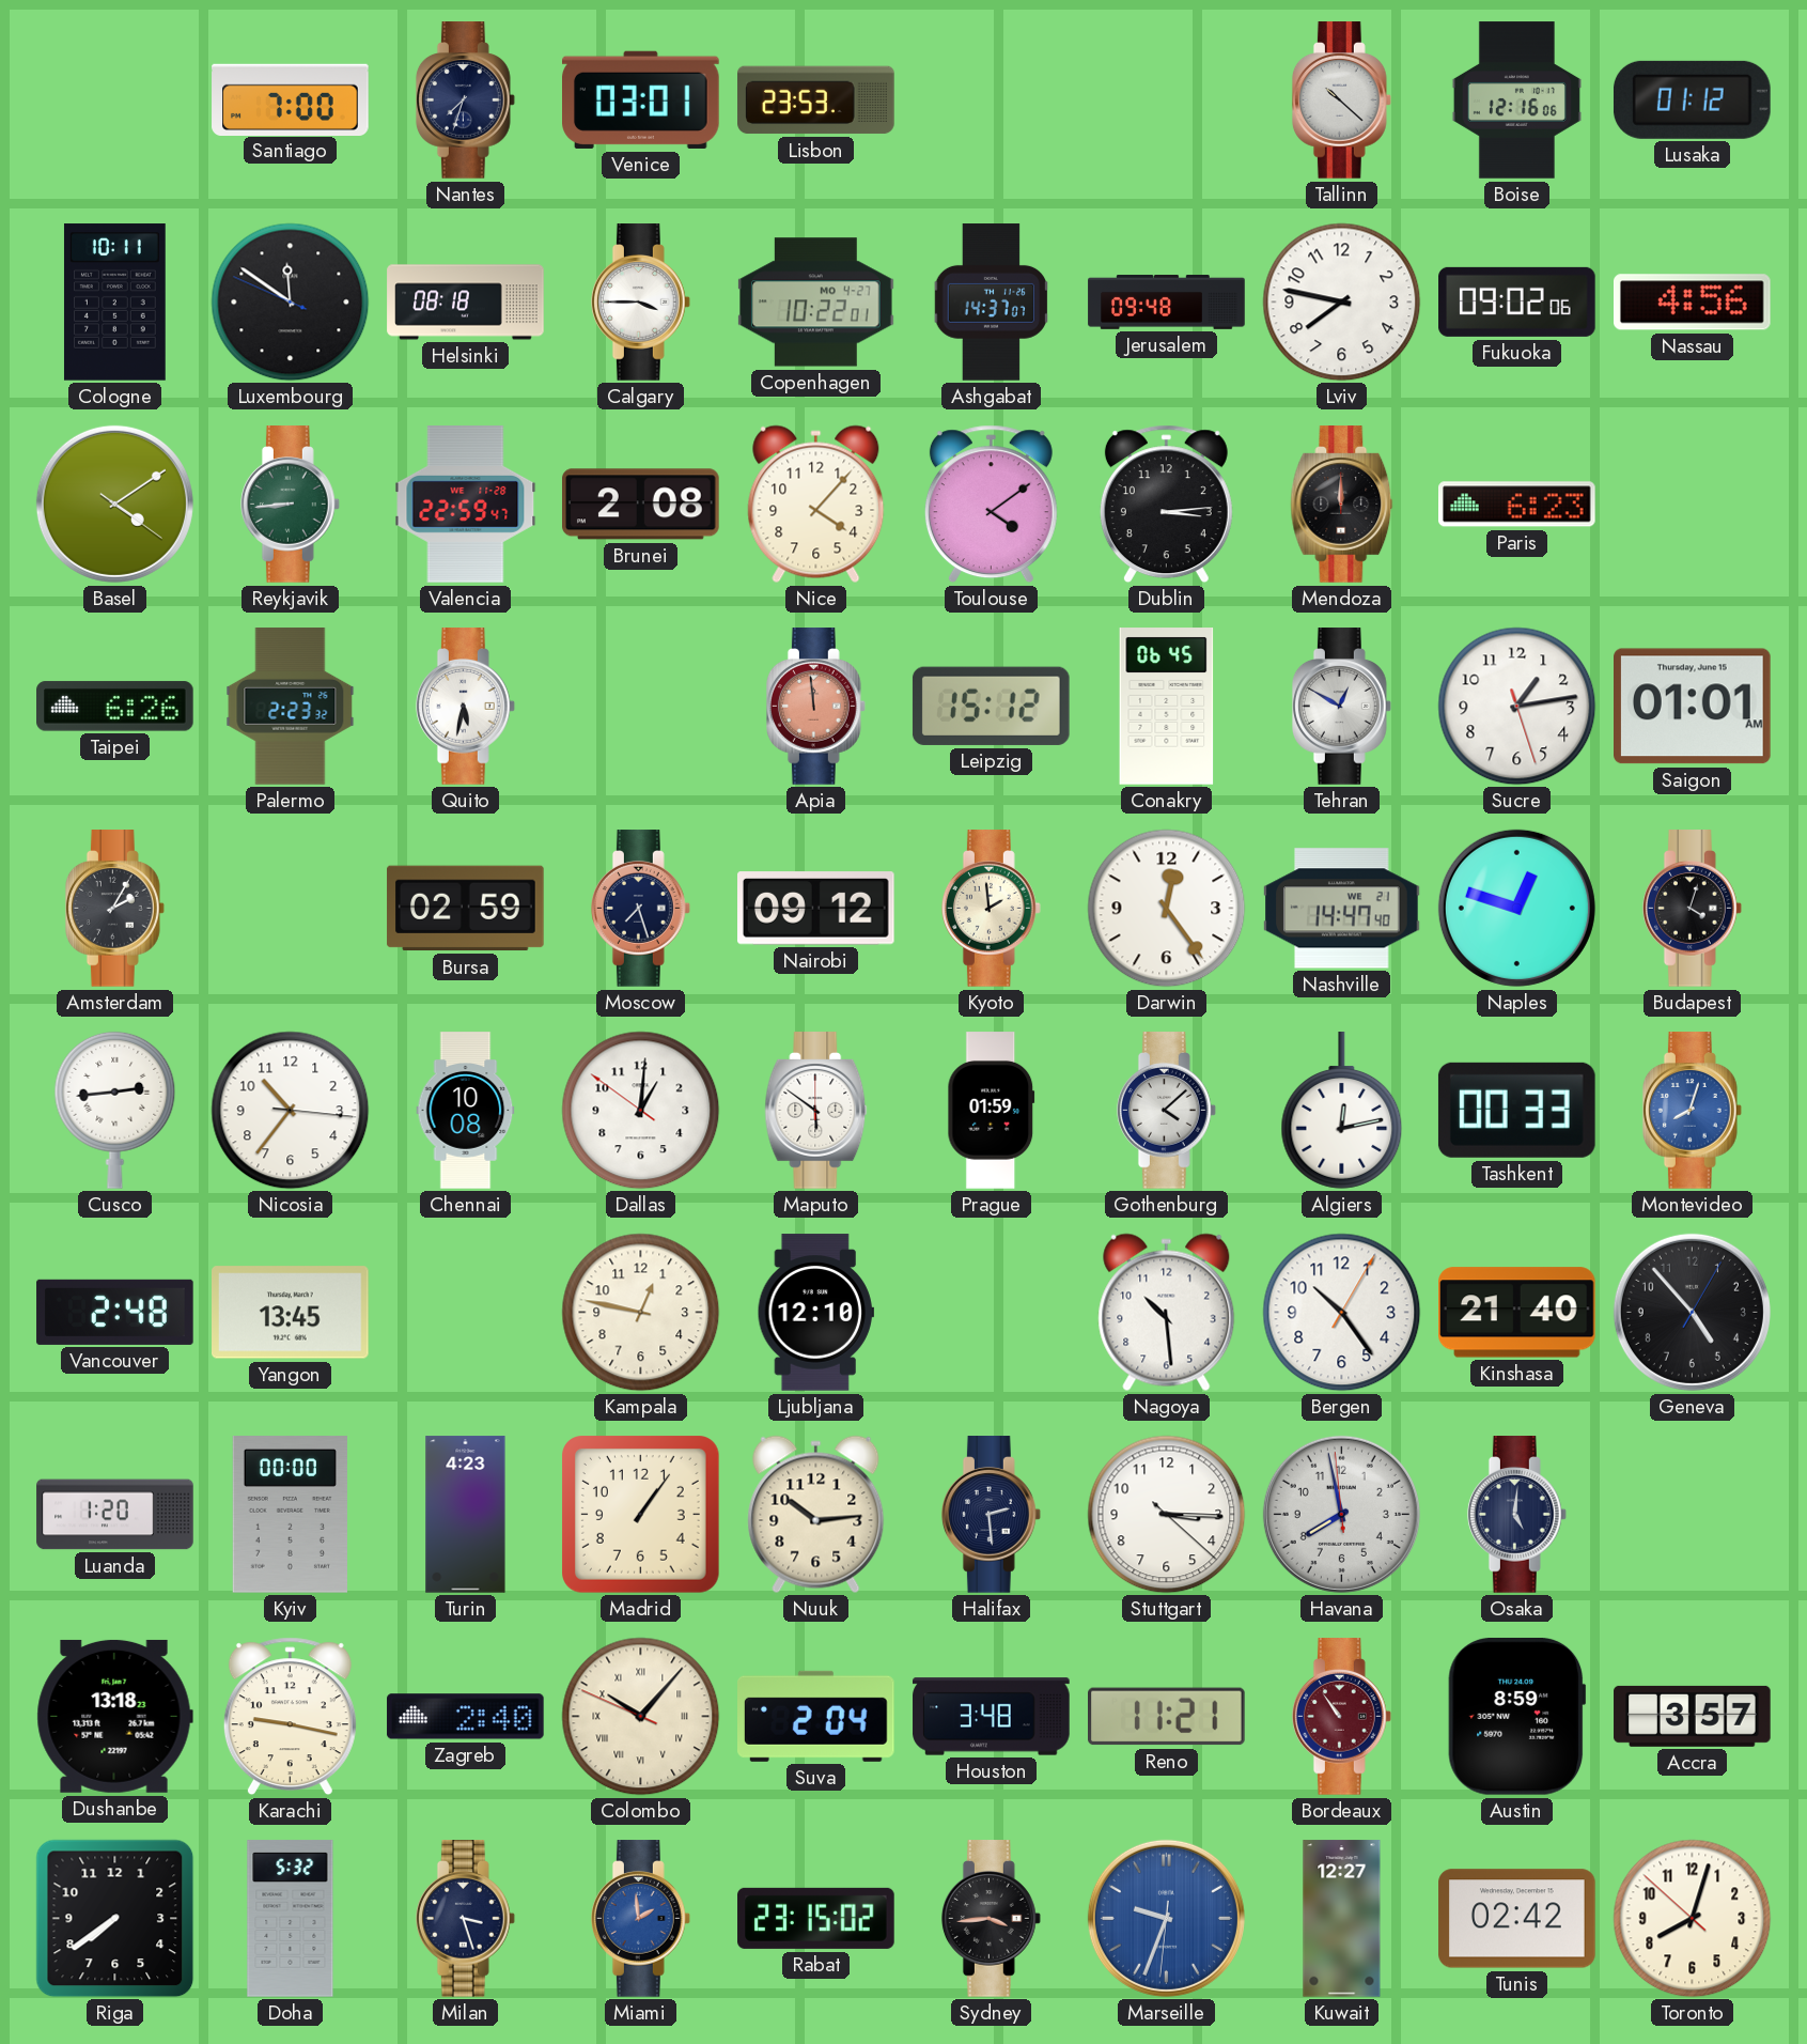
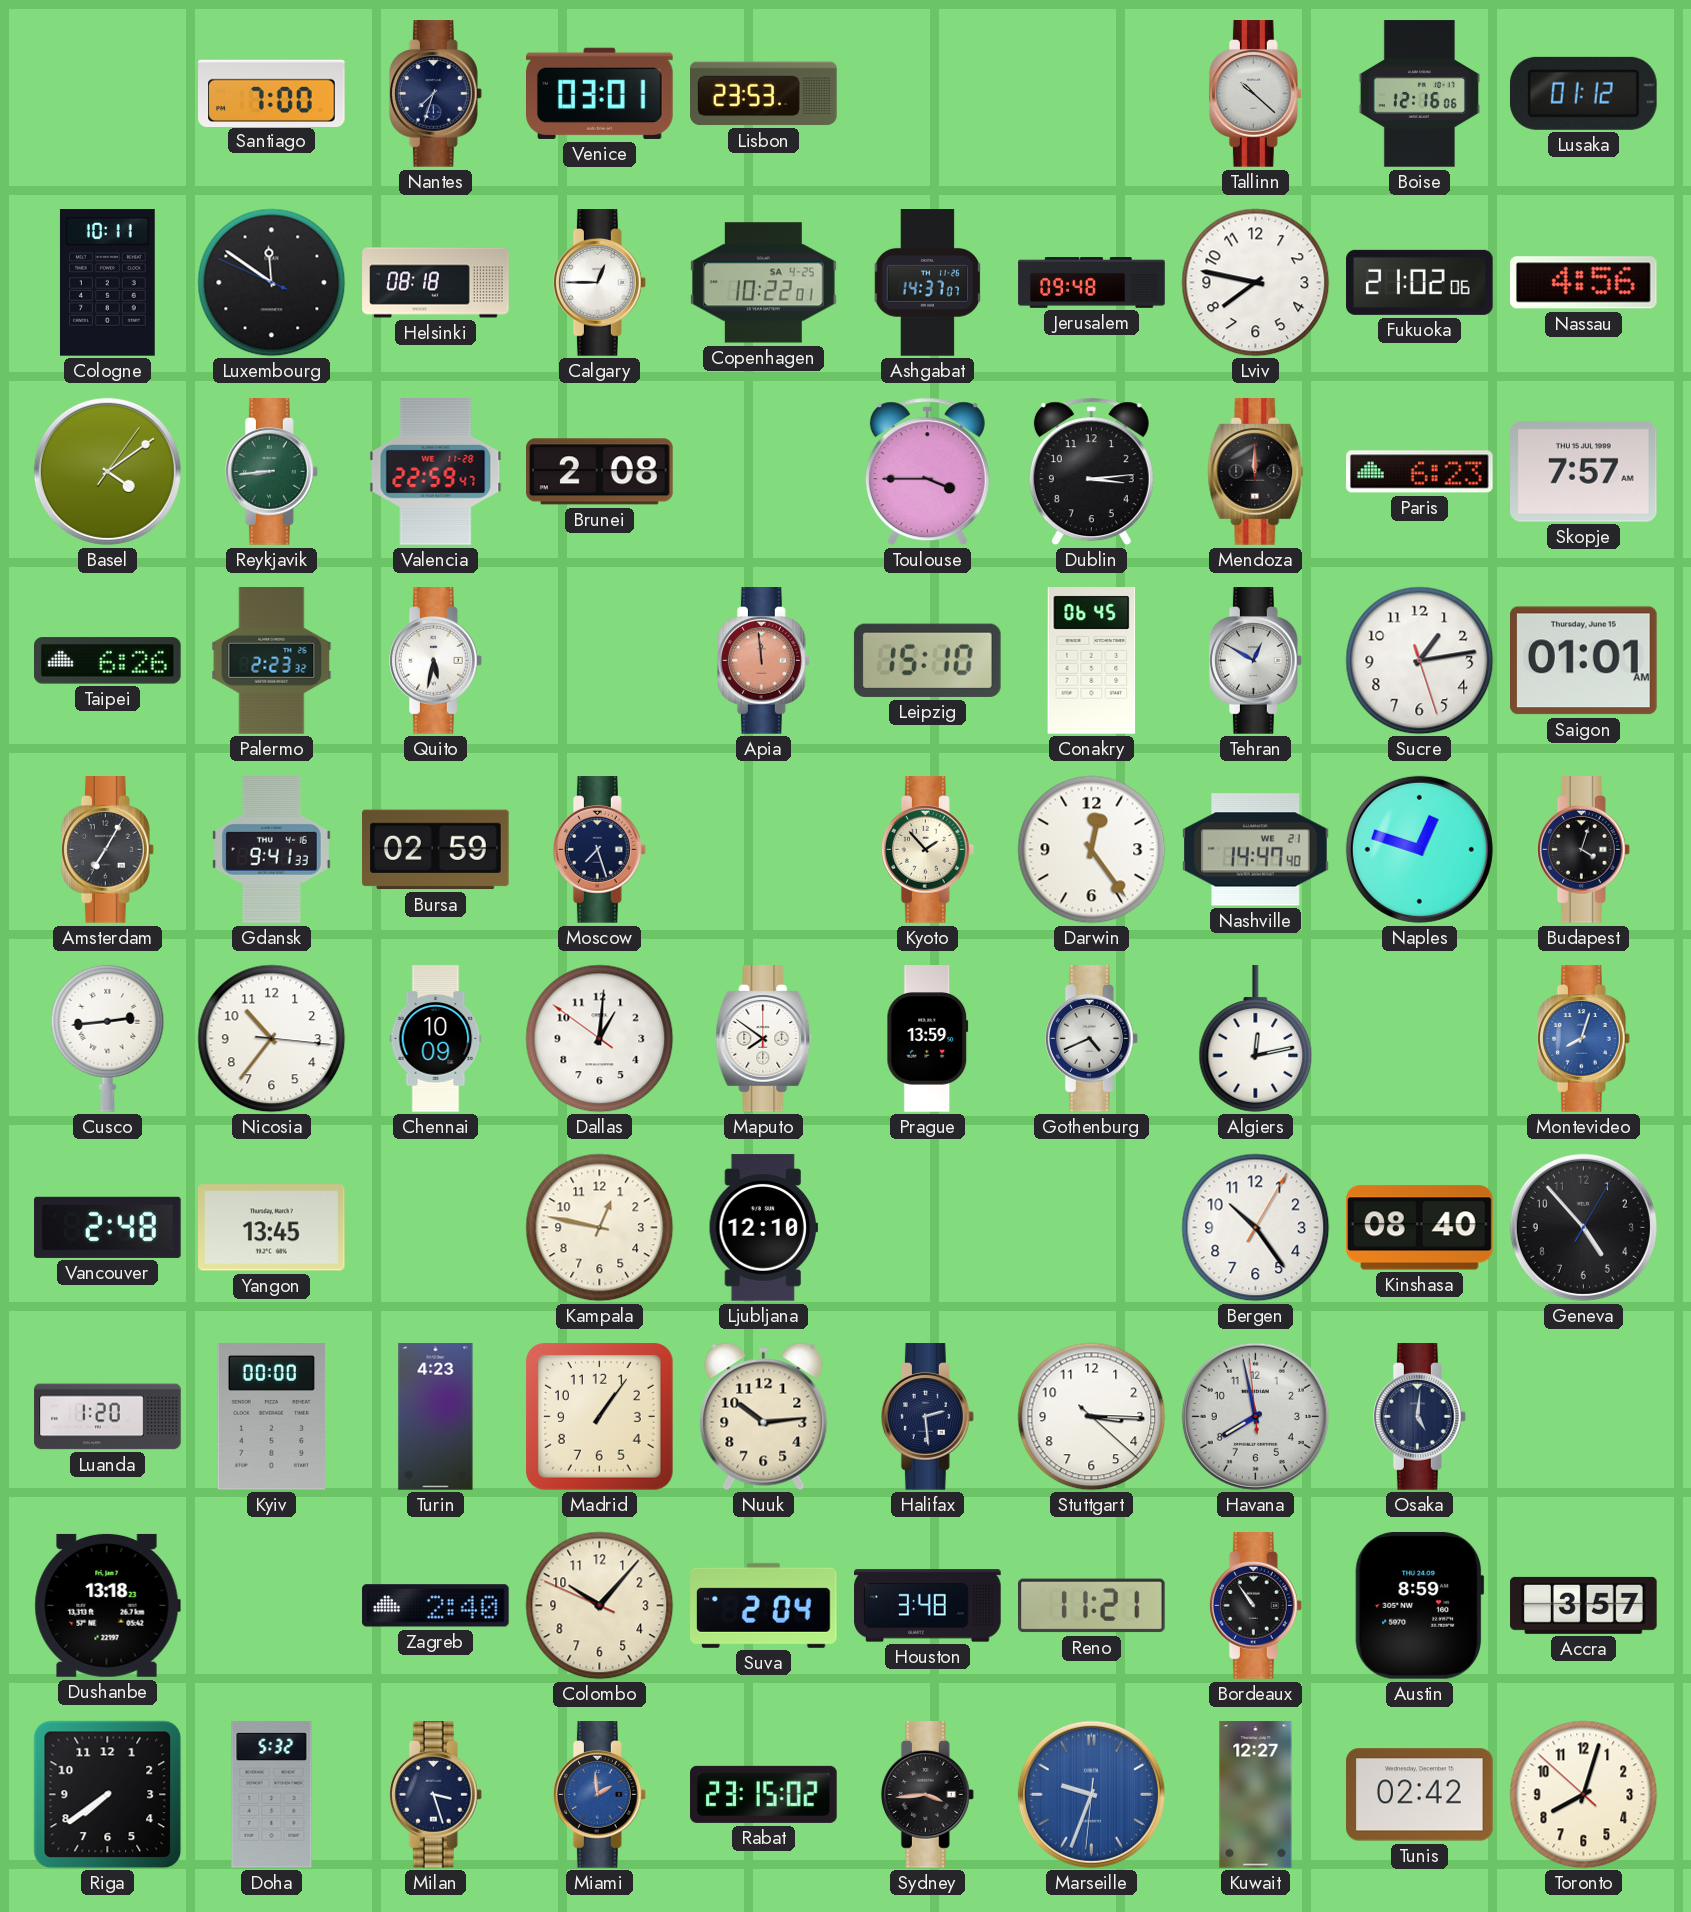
Calgary: 3:45 -> 12:45 (599, 283)
Copenhagen date: MO 4-27 -> SA 4-25 (764, 283)
Fukuoka: 09:02 -> 21:02 (1420, 282)
Basel: 4:09:21 -> 4:09:06 (107, 471)
Nice: 4:07 -> none (816, 505)
Toulouse: 4:09 -> 3:45 (927, 472)
Skopje: none -> 7:57 (1584, 471)
Leipzig: 15:12 -> 15:10 (927, 660)
Amsterdam: 2:05 -> 7:05 (107, 850)
Gdansk: none -> 9:41 (272, 850)
Nairobi: 09:12 -> none (816, 909)
Kyoto: 1:59 -> 1:53 (927, 850)
Chennai: 10:08 -> 10:09 (436, 1039)
Maputo: 5:51 -> 7:51 (764, 1039)
Prague: 01:59 -> 13:59 (928, 1039)
Gothenburg: 4:08 -> 4:41 (1091, 1039)
Tashkent: 00:33 -> none (1516, 1110)
Nagoya: 10:29 -> none (1167, 1313)
Kinshasa: 21:40 -> 08:40 (1420, 1228)
Karachi: 9:17 -> none (290, 1717)
Colombo numerals: Roman -> Arabic (600, 1606)
Bordeaux dial: burgundy -> black (1255, 1606)
